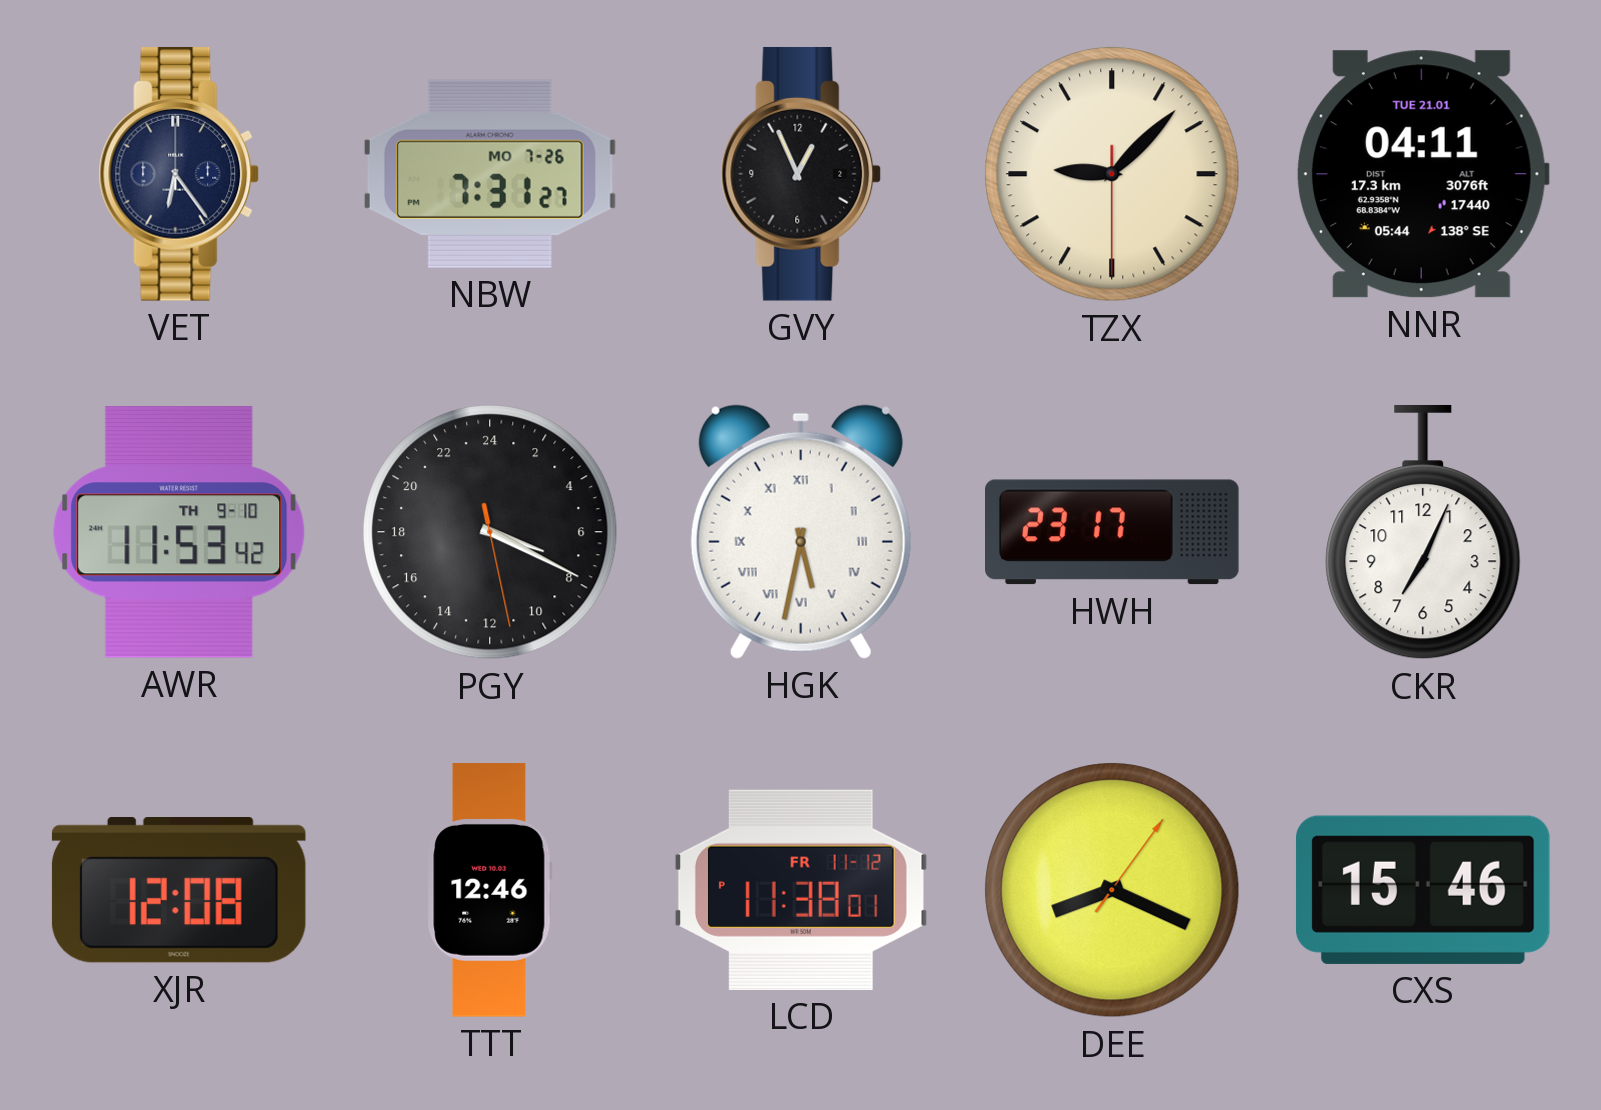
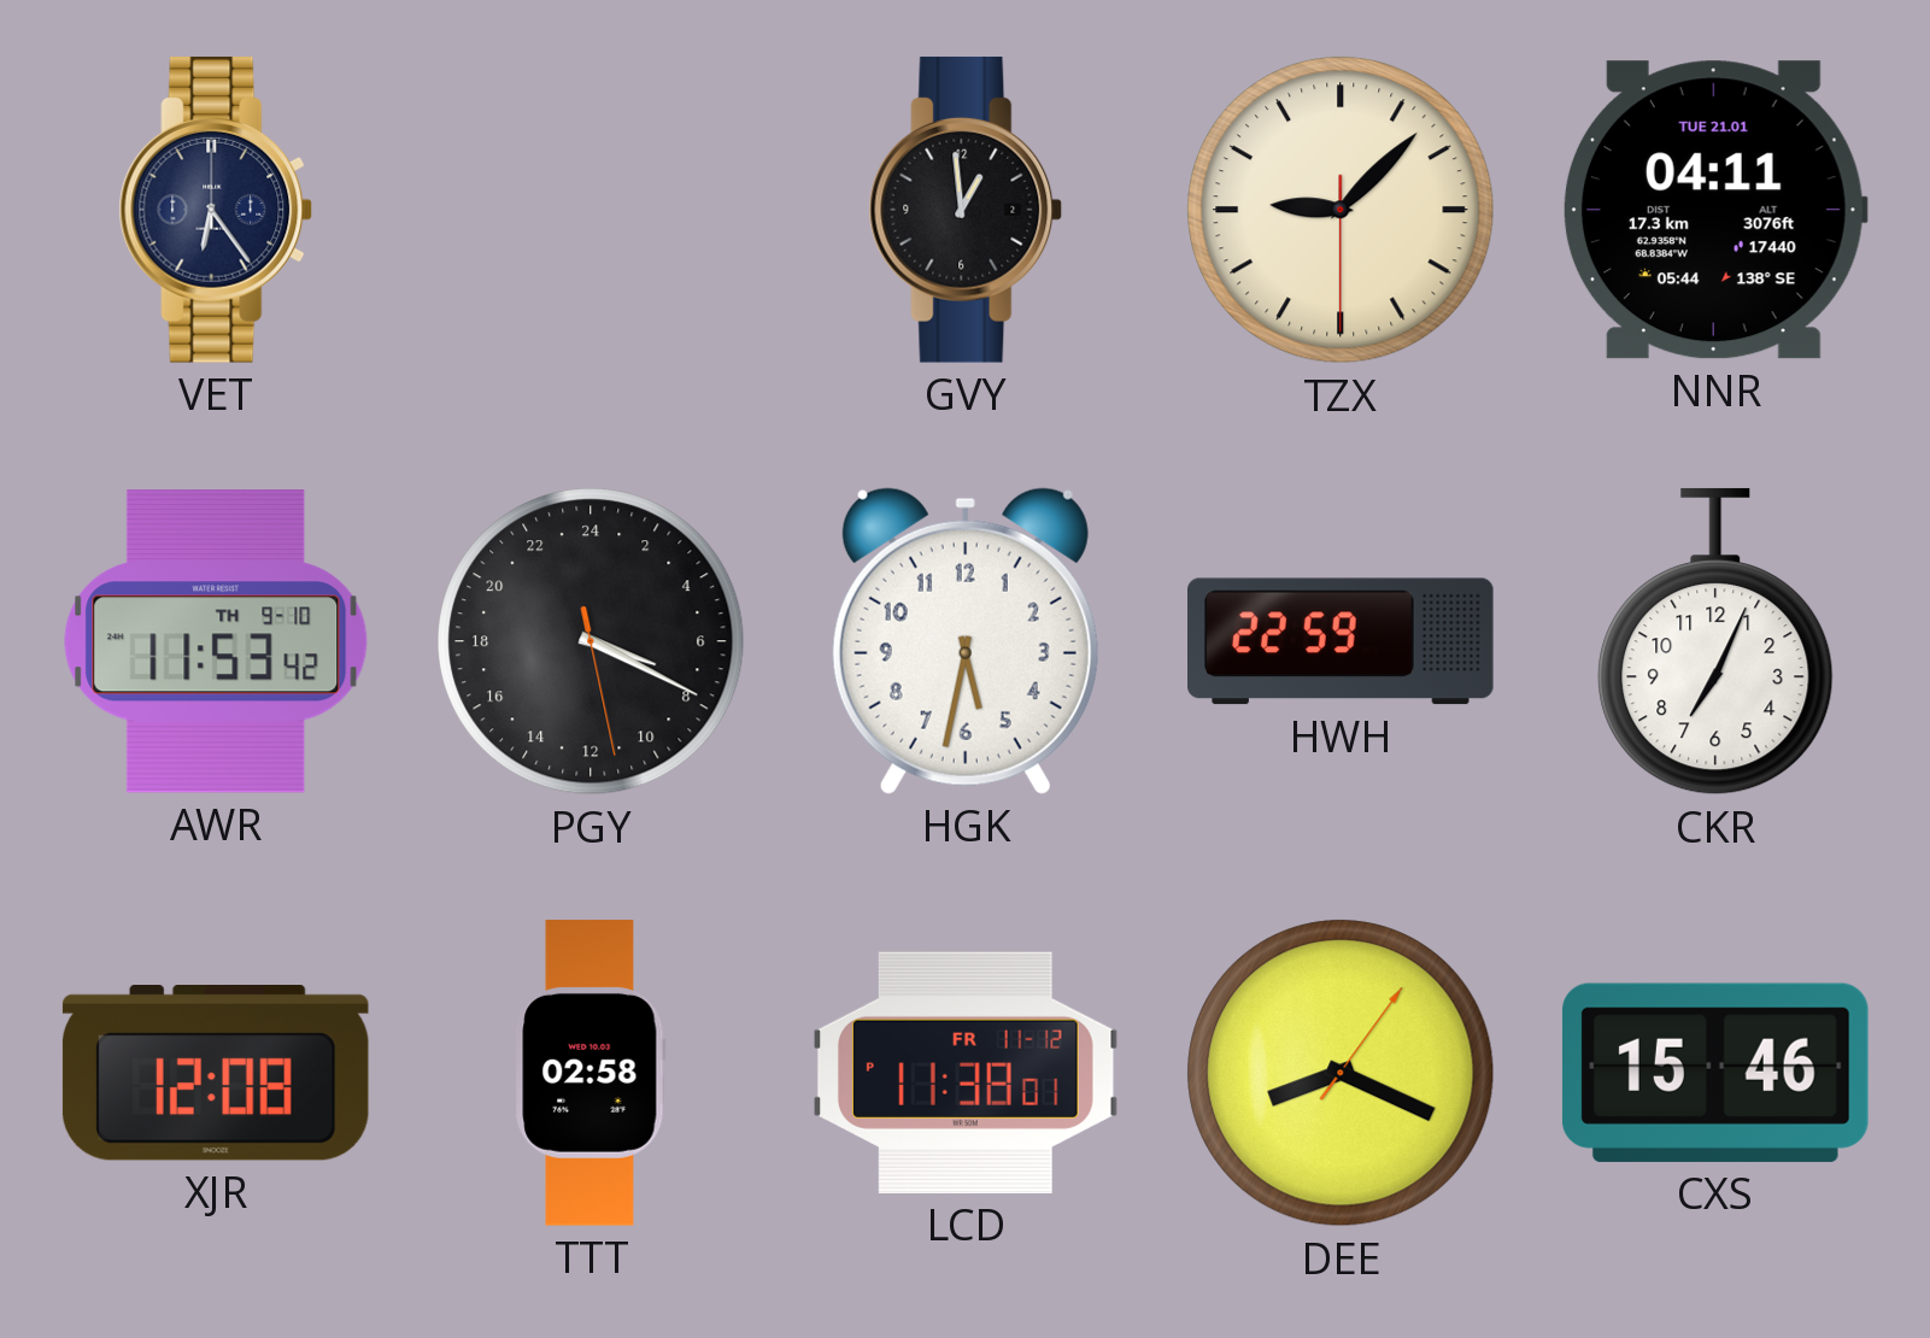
NBW: 7:31 -> none (490, 174)
GVY: 12:56 -> 12:59 (966, 210)
HGK numerals: Roman -> Arabic (966, 641)
HWH: 23:17 -> 22:59 (1342, 641)
TTT: 12:46 -> 02:58 (591, 1073)
